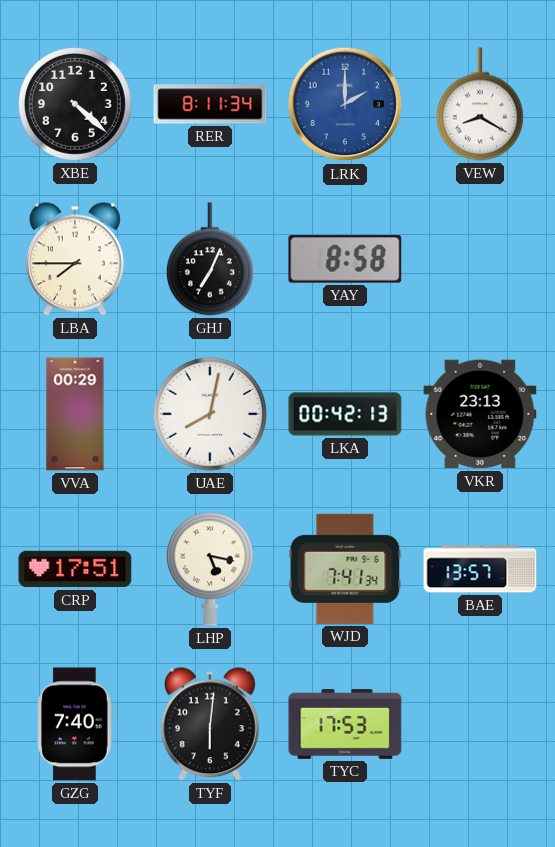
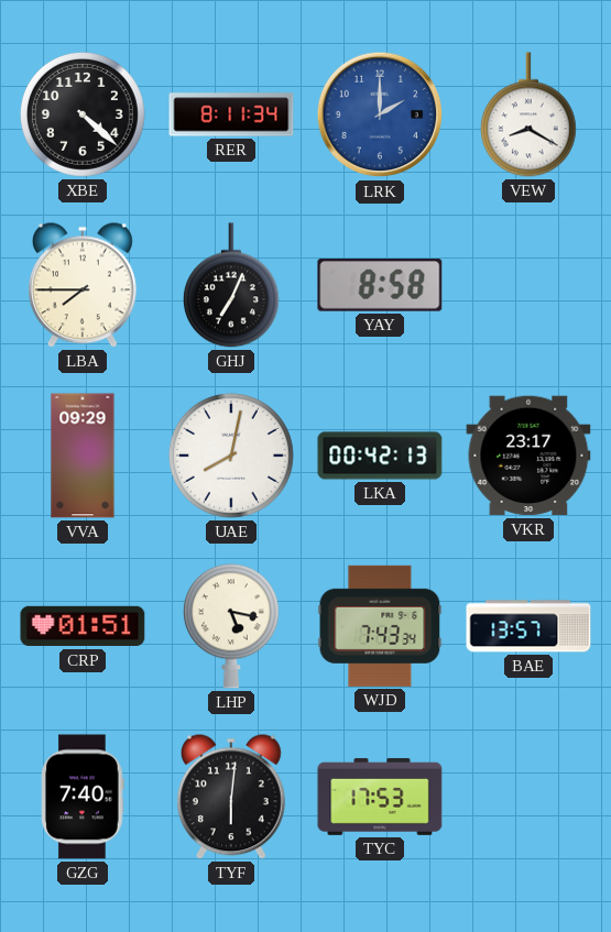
VVA: 00:29 -> 09:29 (83, 456)
VKR: 23:13 -> 23:17 (528, 456)
CRP: 17:51 -> 01:51 (83, 626)
WJD: 7:41 -> 7:43 (380, 626)
